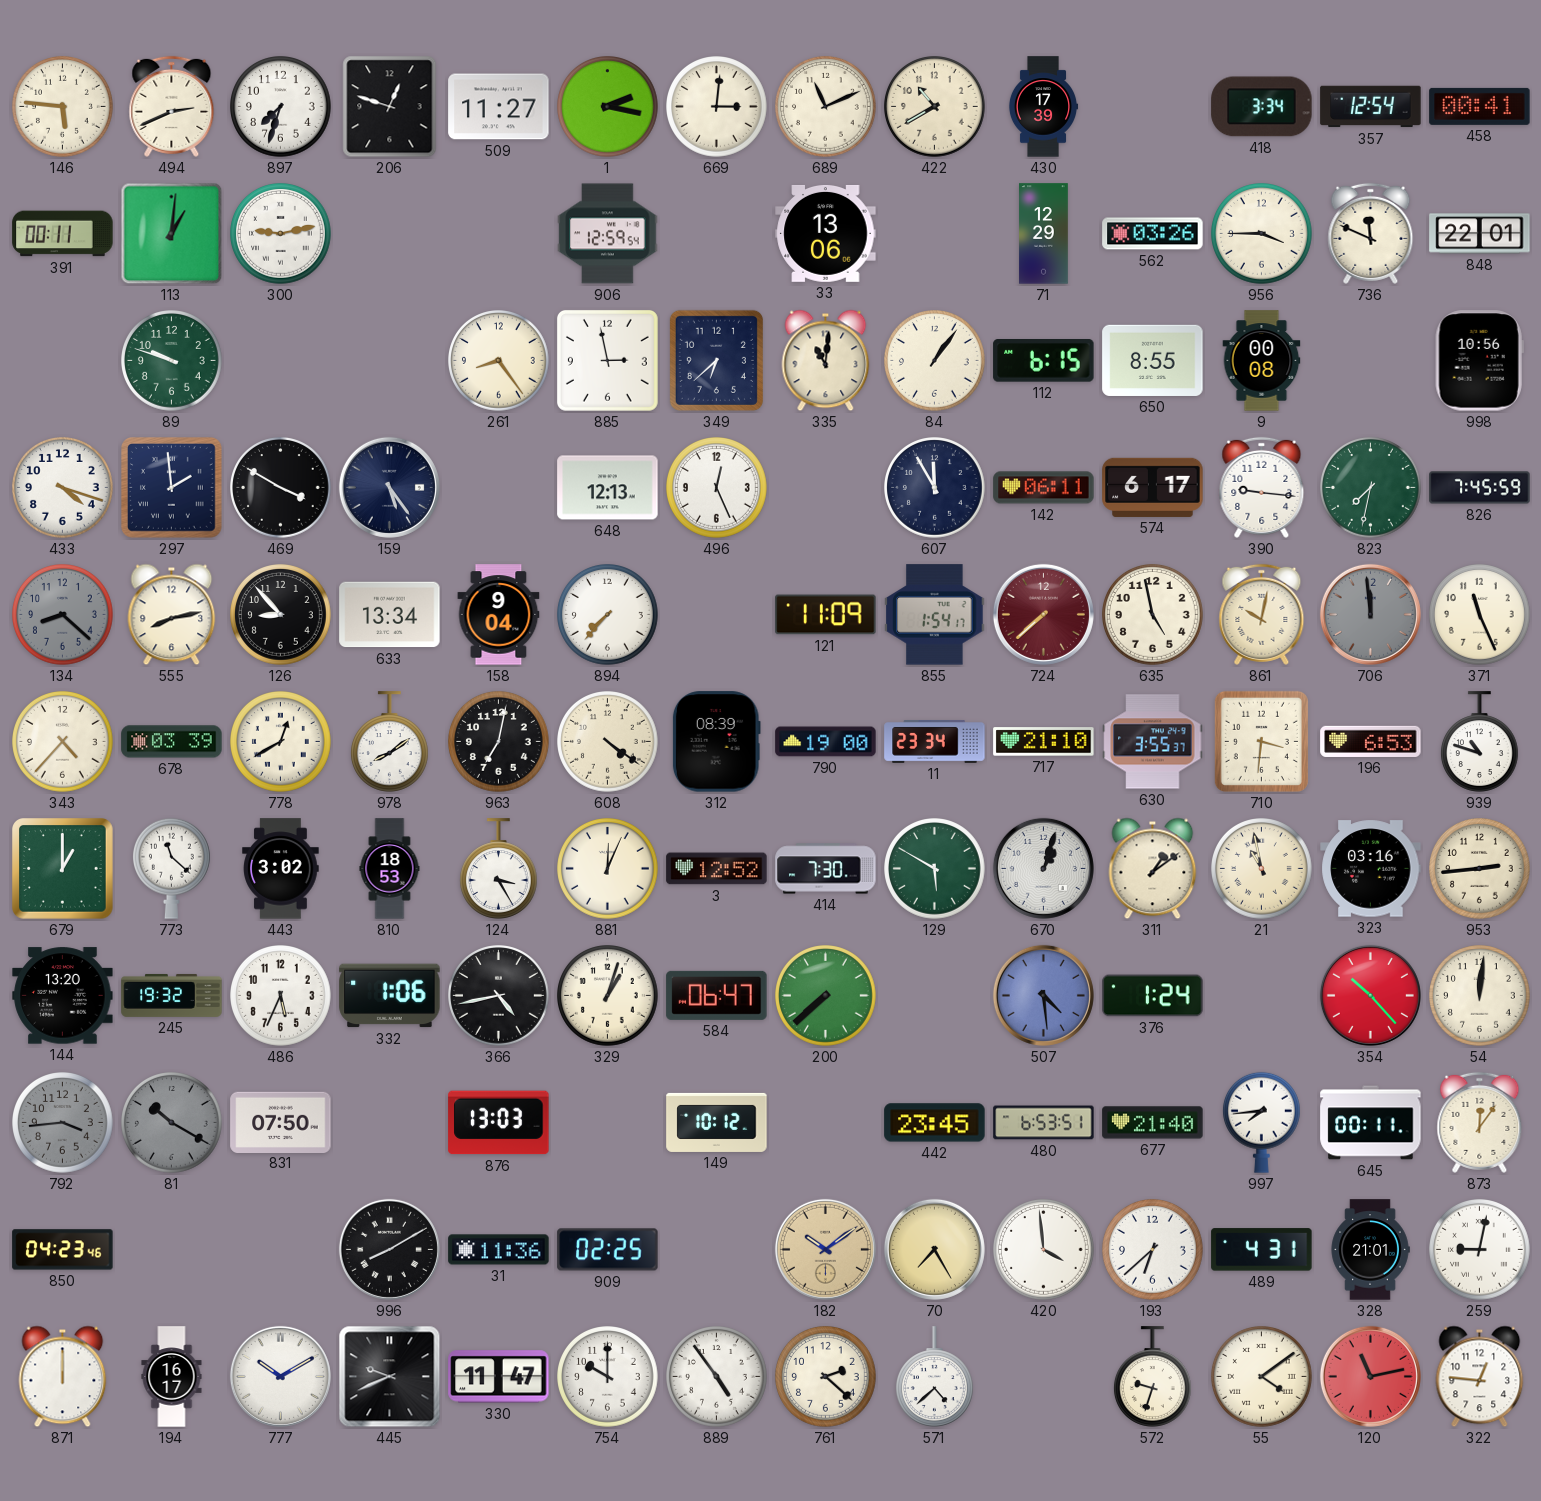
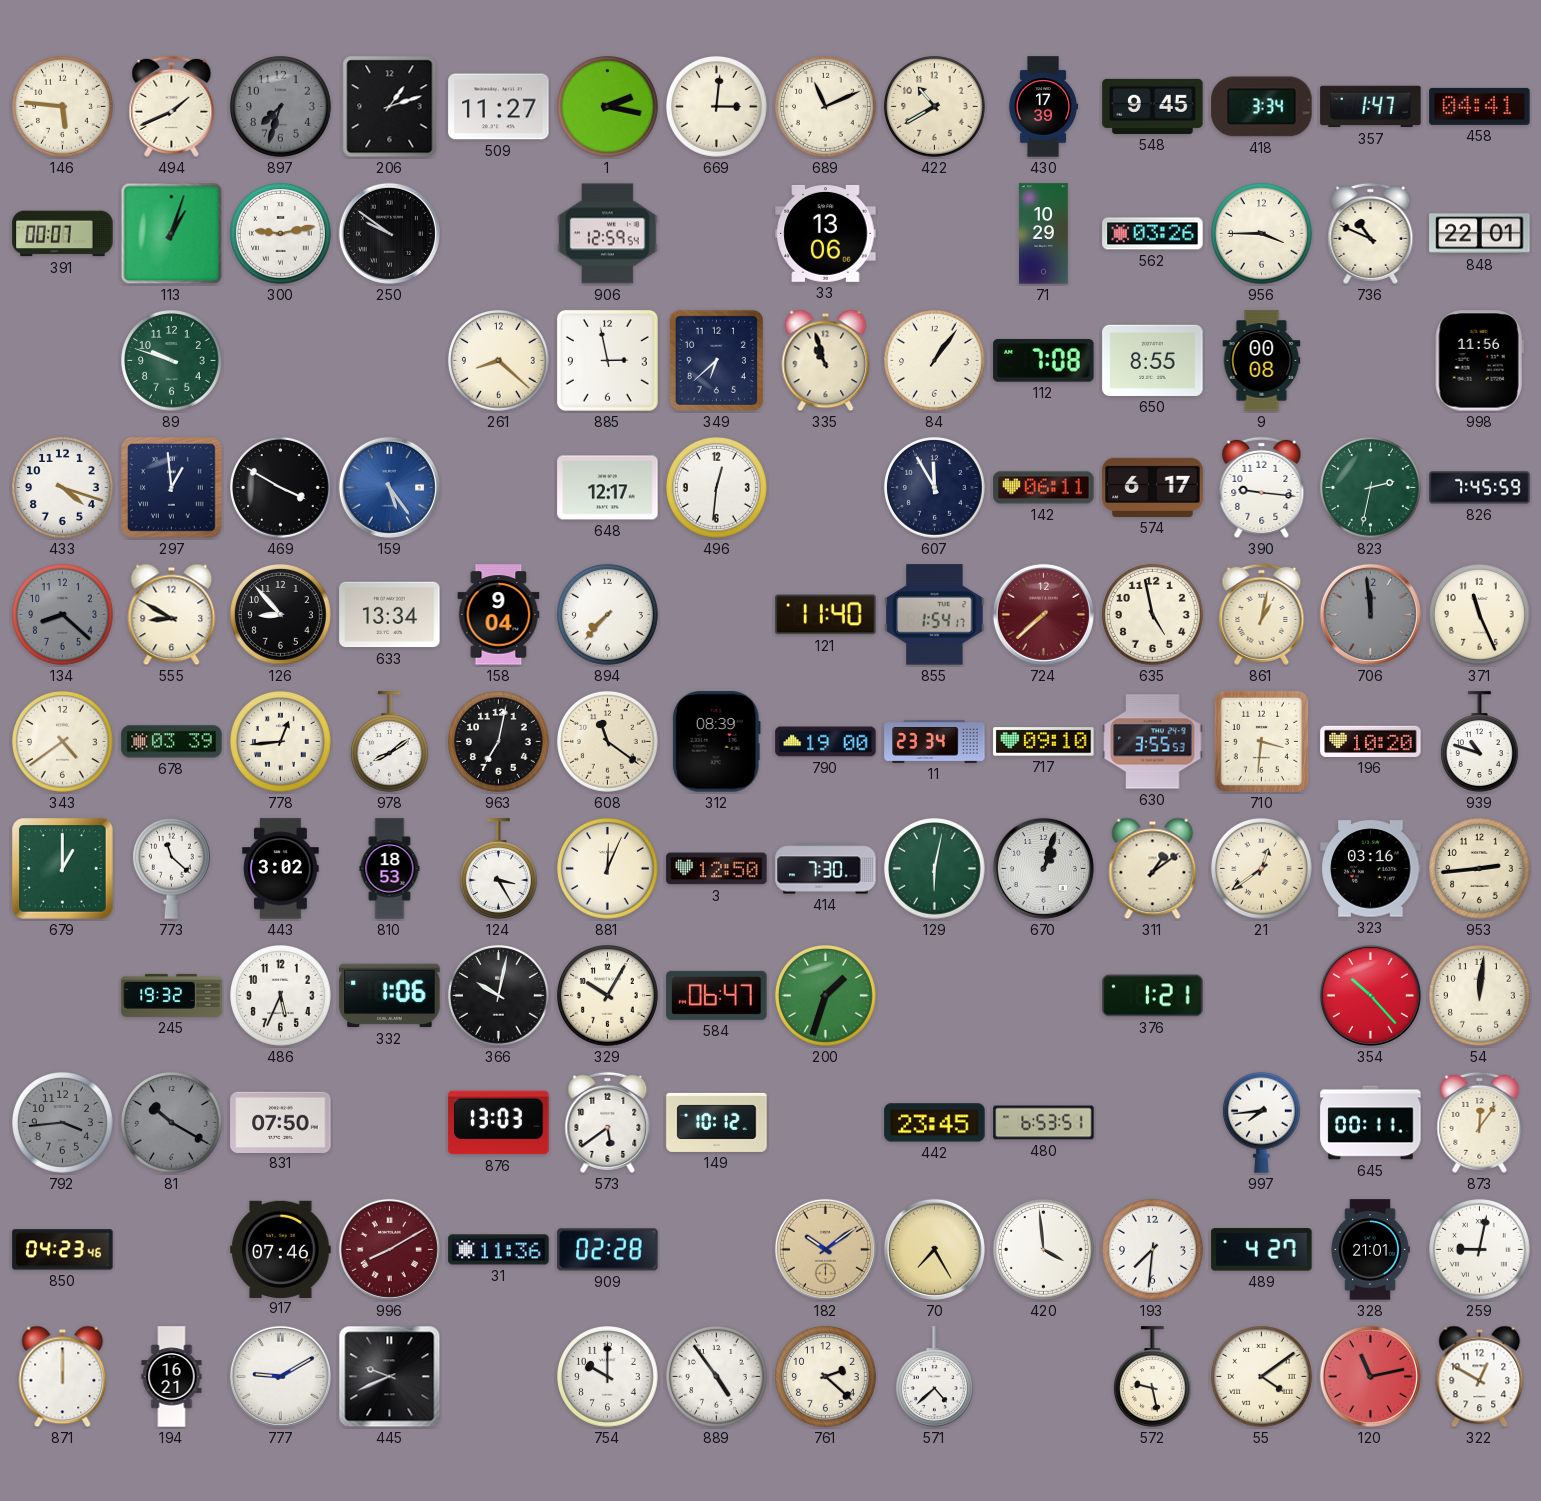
494: 2:41 -> 1:41 (172, 106)
897 dial: white -> grey (281, 107)
206: 12:48 -> 1:12 (390, 107)
548: none -> 9:45 (1153, 106)
357: 12:54 -> 1:47 (1371, 107)
458: 00:41 -> 04:41 (1480, 106)
391: 00:11 -> 00:07 (63, 234)
113: 1:01 -> 1:03 (172, 234)
250: none -> 9:51 (389, 233)
71: 12:29 -> 10:29 (1044, 234)
736: 11:49 -> 10:49 (1371, 233)
261: 8:24 -> 8:22 (499, 361)
335: 11:01 -> 10:57 (826, 361)
112: 6:15 -> 7:08 (1044, 361)
998: 10:56 -> 11:56 (1479, 361)
297: 1:59 -> 12:59 (172, 488)
159 dial: navy -> blue (389, 487)
648: 12:13 -> 12:17 (608, 488)
496: 12:26 -> 12:31 (717, 488)
823: 7:32 -> 2:32 (1371, 488)
555: 8:13 -> 8:50 (172, 615)
121: 11:09 -> 11:40 (826, 615)
861: 10:02 -> 1:02 (1262, 614)
343: 4:37 -> 4:39 (63, 742)
778: 12:40 -> 12:44 (281, 742)
608: 4:21 -> 11:21 (608, 742)
717: 21:10 -> 09:10 (1044, 742)
630: 3:55:37 -> 3:55:53 (1153, 742)
196: 6:53 -> 10:20 (1371, 741)
3: 12:52 -> 12:50 (717, 869)
129: 5:50 -> 6:02 (935, 869)
21: 10:58 -> 12:39 (1262, 869)
144: 13:20 -> none (63, 996)
366: 4:43 -> 10:02 (499, 996)
329: 1:03 -> 10:05 (608, 996)
200: 7:38 -> 1:33 (826, 996)
507: 4:29 -> none (1043, 995)
376: 1:24 -> 1:21 (1153, 996)
573: none -> 5:39 (608, 1122)
677: 21:40 -> none (1153, 1123)
917: none -> 07:46 (281, 1249)
996 dial: black -> burgundy (389, 1249)
909: 02:25 -> 02:28 (608, 1250)
193: 6:38 -> 7:31 (1153, 1250)
489: 4:31 -> 4:27 (1262, 1250)
194: 16:17 -> 16:21 (172, 1377)
777: 10:10 -> 9:10 (280, 1376)
330: 11:47 -> none (499, 1377)
572: 9:33 -> 9:28 (1152, 1377)
322: 12:46 -> 12:50 (1480, 1377)
